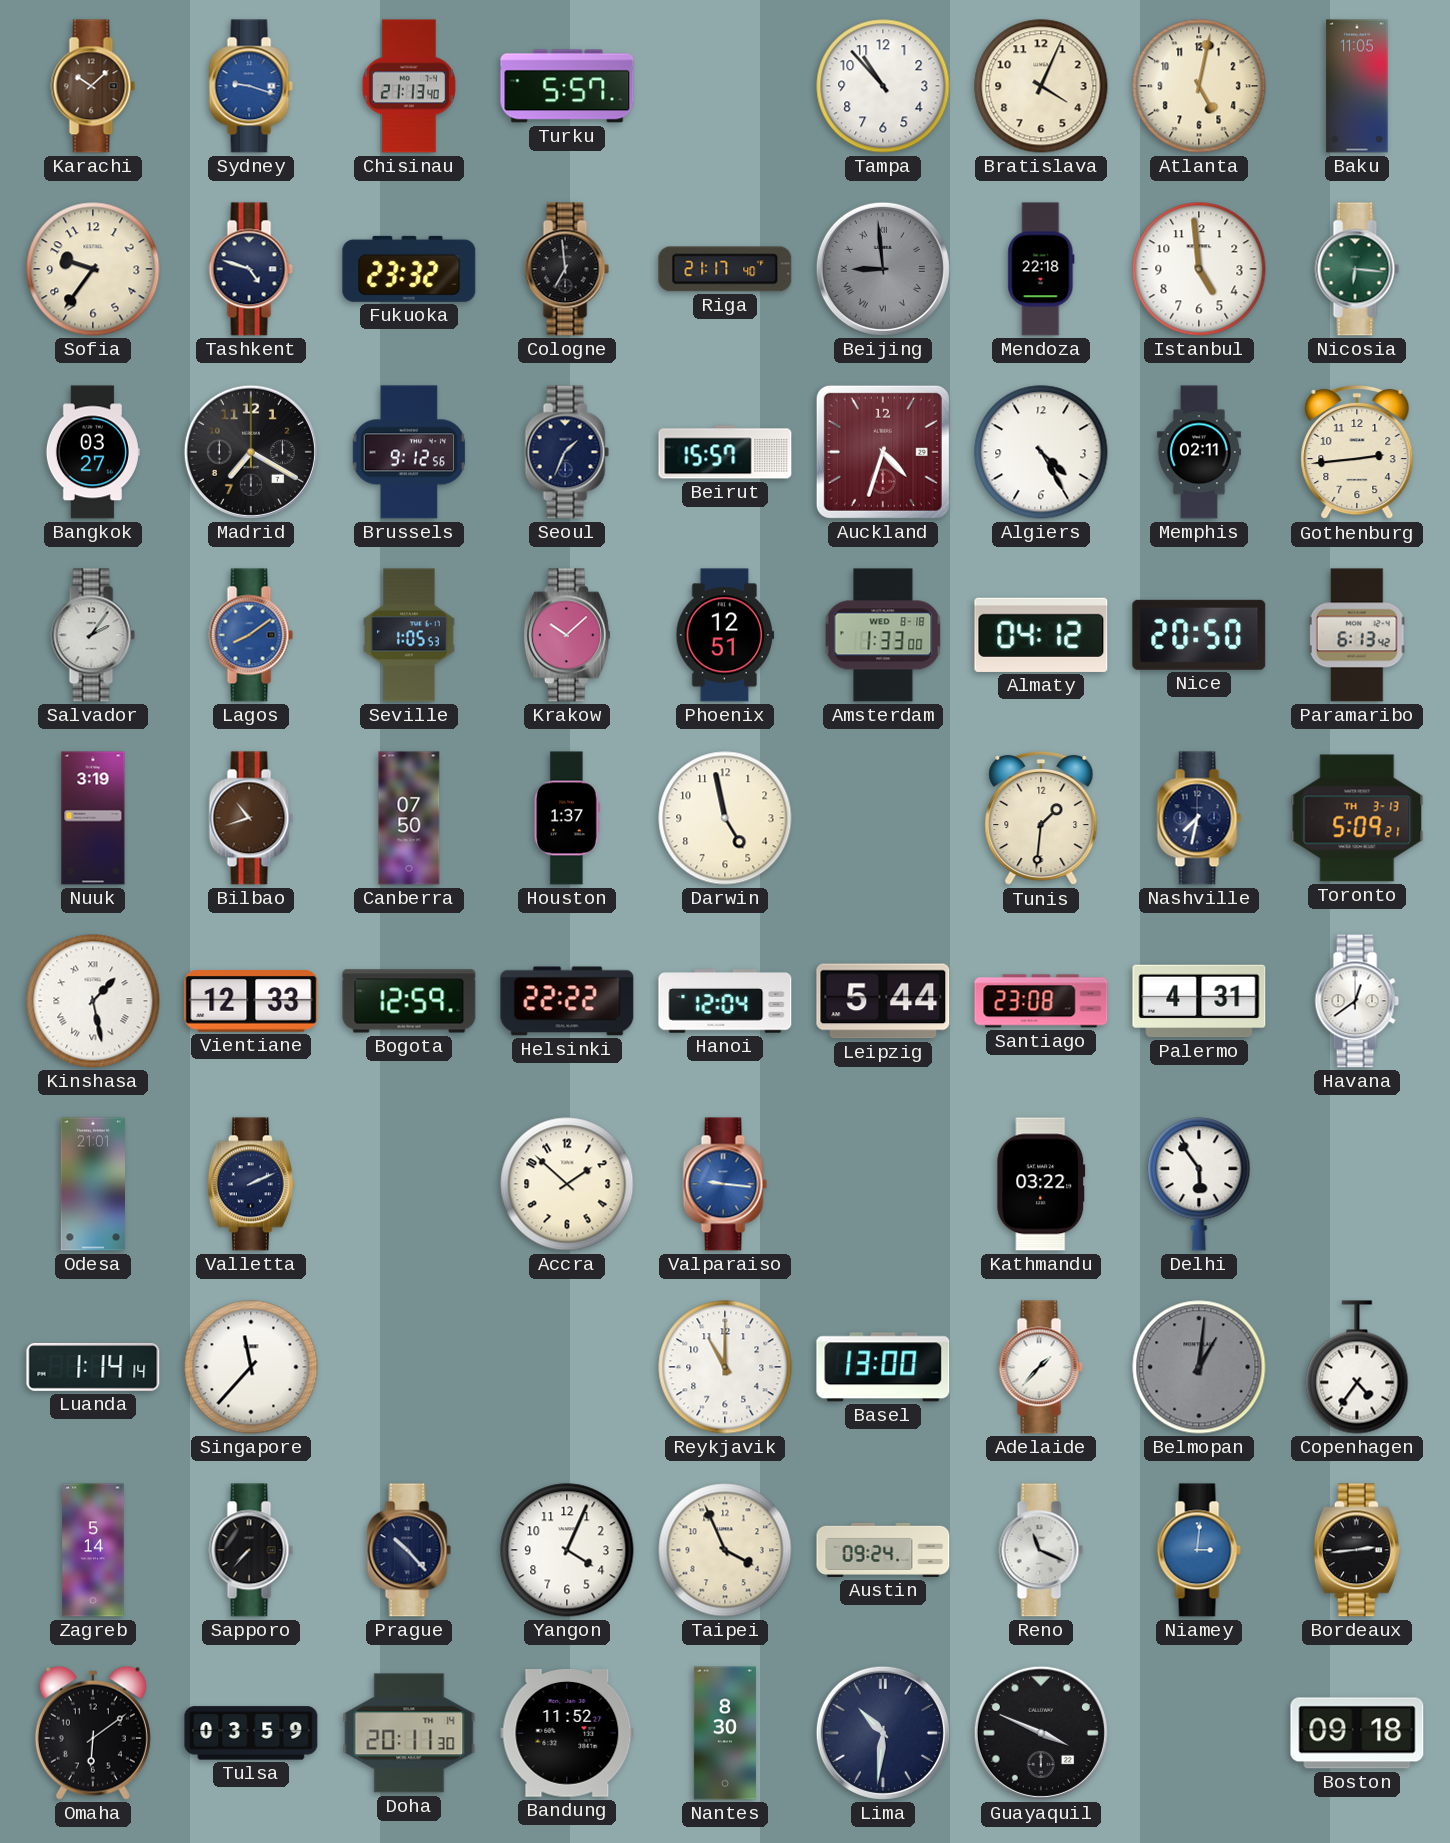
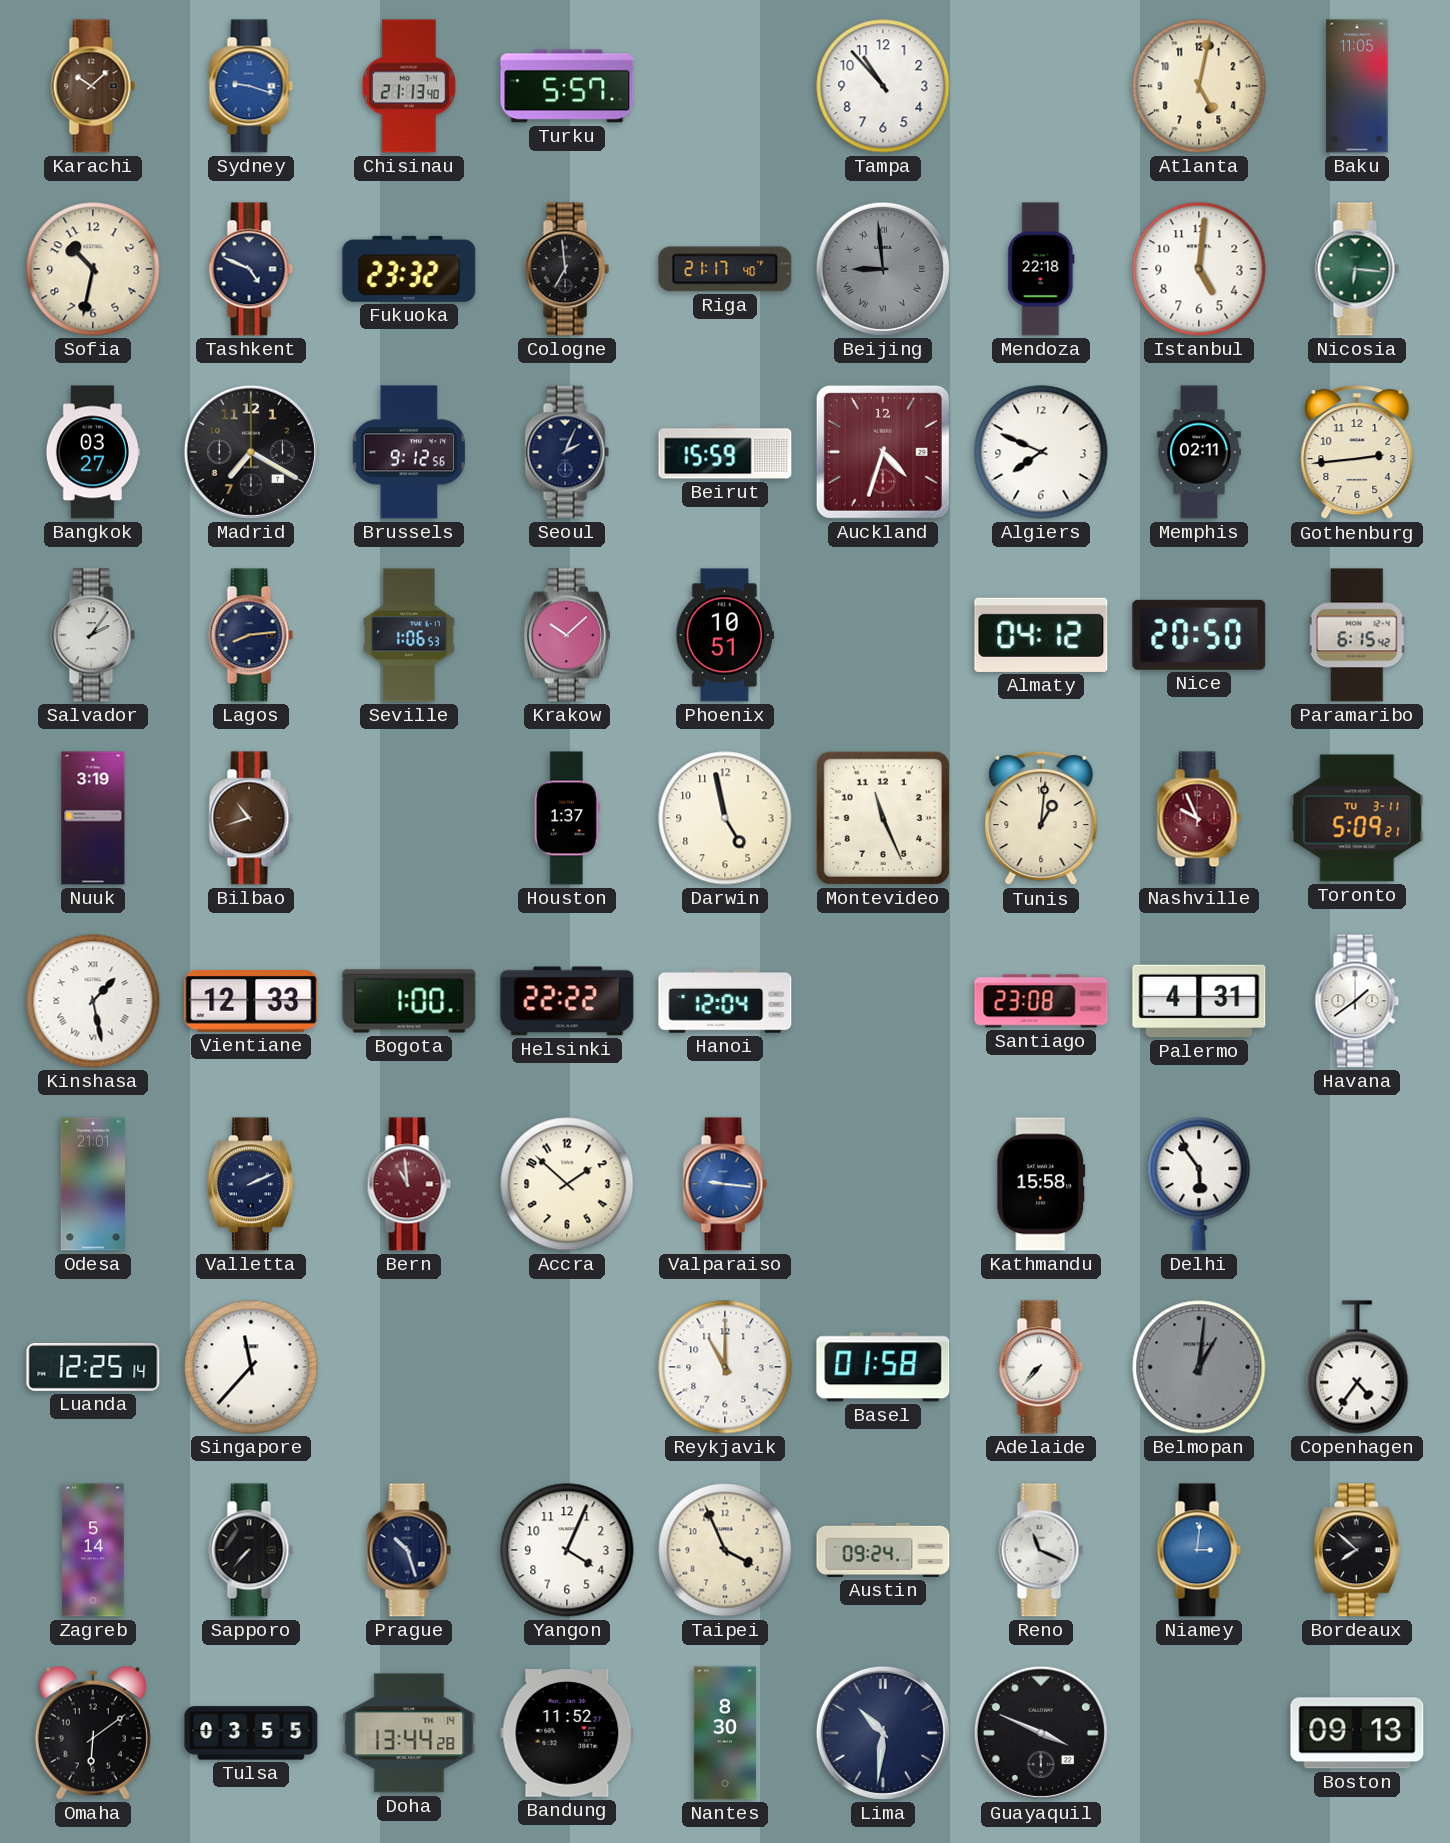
Bratislava: 4:04 -> none (1041, 86)
Sofia: 9:36 -> 10:32 (93, 269)
Tashkent: 4:48 -> 4:49 (251, 269)
Istanbul: 4:59 -> 5:01 (1199, 269)
Seoul: 1:34 -> 2:04 (567, 452)
Beirut: 15:57 -> 15:59 (725, 452)
Algiers: 4:25 -> 7:49 (1041, 452)
Lagos: 8:09 -> 8:14 (251, 635)
Lagos dial: blue -> navy (251, 635)
Seville: 1:05 -> 1:06 (410, 635)
Phoenix: 12:51 -> 10:51 (725, 635)
Amsterdam: 1:33 -> none (883, 635)
Paramaribo: 6:13 -> 6:15 (1357, 635)
Canberra: 07:50 -> none (409, 818)
Montevideo: none -> 11:26 (883, 818)
Tunis: 1:31 -> 1:01 (1041, 818)
Nashville: 7:32 -> 9:56 (1199, 818)
Nashville dial: navy -> burgundy (1199, 818)
Toronto date: TH 3-13 -> TU 3-11 (1357, 818)
Bogota: 12:59 -> 1:00 (409, 1001)
Leipzig: 5:44 -> none (883, 1001)
Havana: 12:39 -> 1:39 (1357, 1001)
Bern: none -> 10:59 (409, 1184)
Kathmandu: 03:22 -> 15:58 (1041, 1184)
Luanda: 1:14 -> 12:25 (93, 1368)
Basel: 13:00 -> 01:58 (883, 1367)
Adelaide: 1:37 -> 7:37 (1041, 1367)
Prague: 10:23 -> 10:27 (409, 1550)
Bordeaux: 2:44 -> 7:52 (1357, 1550)
Tulsa: 03:59 -> 03:55 (251, 1733)
Doha: 20:11 -> 13:44 (409, 1733)
Boston: 09:18 -> 09:13 (1357, 1733)
